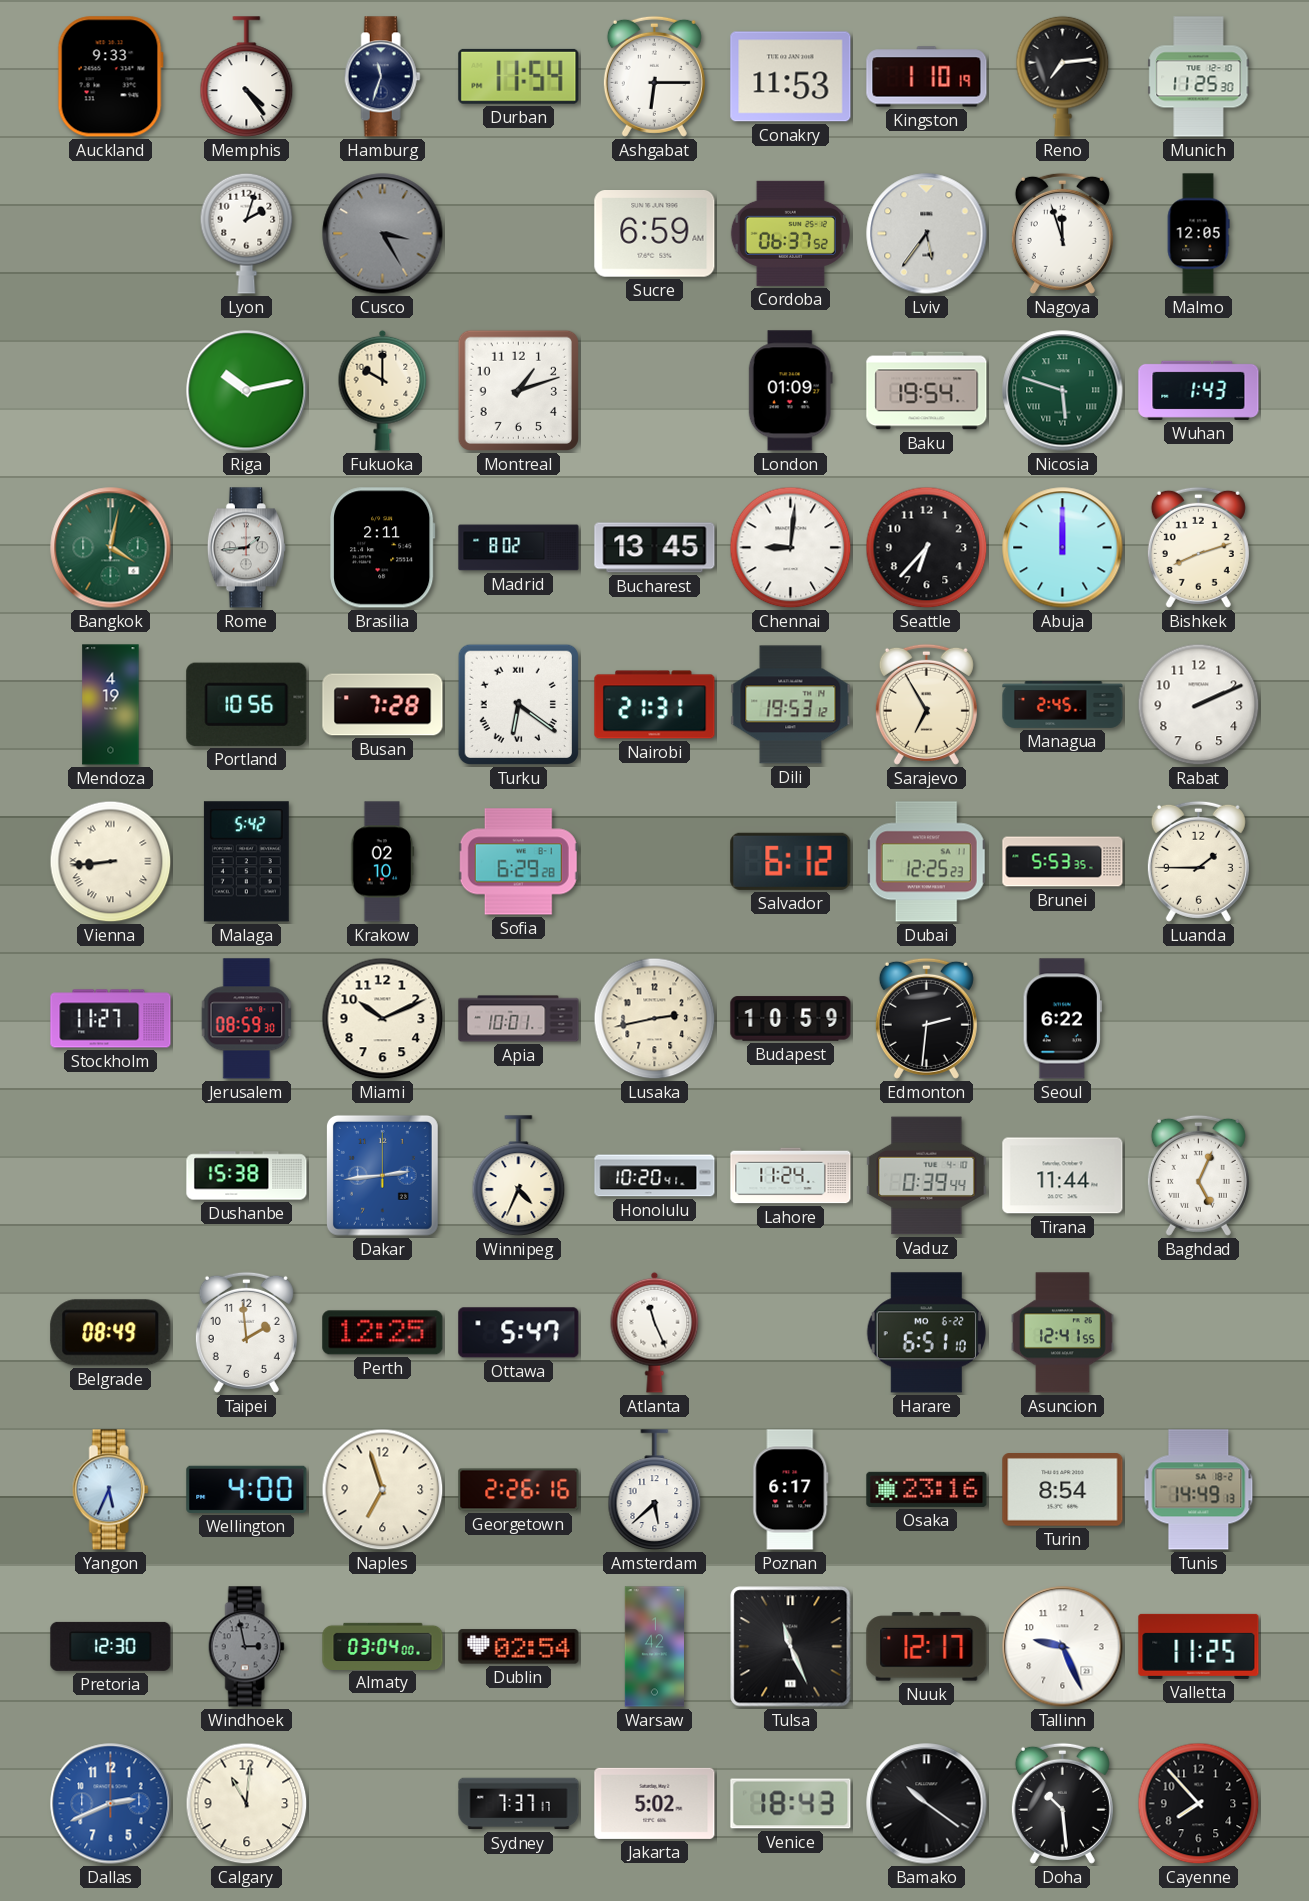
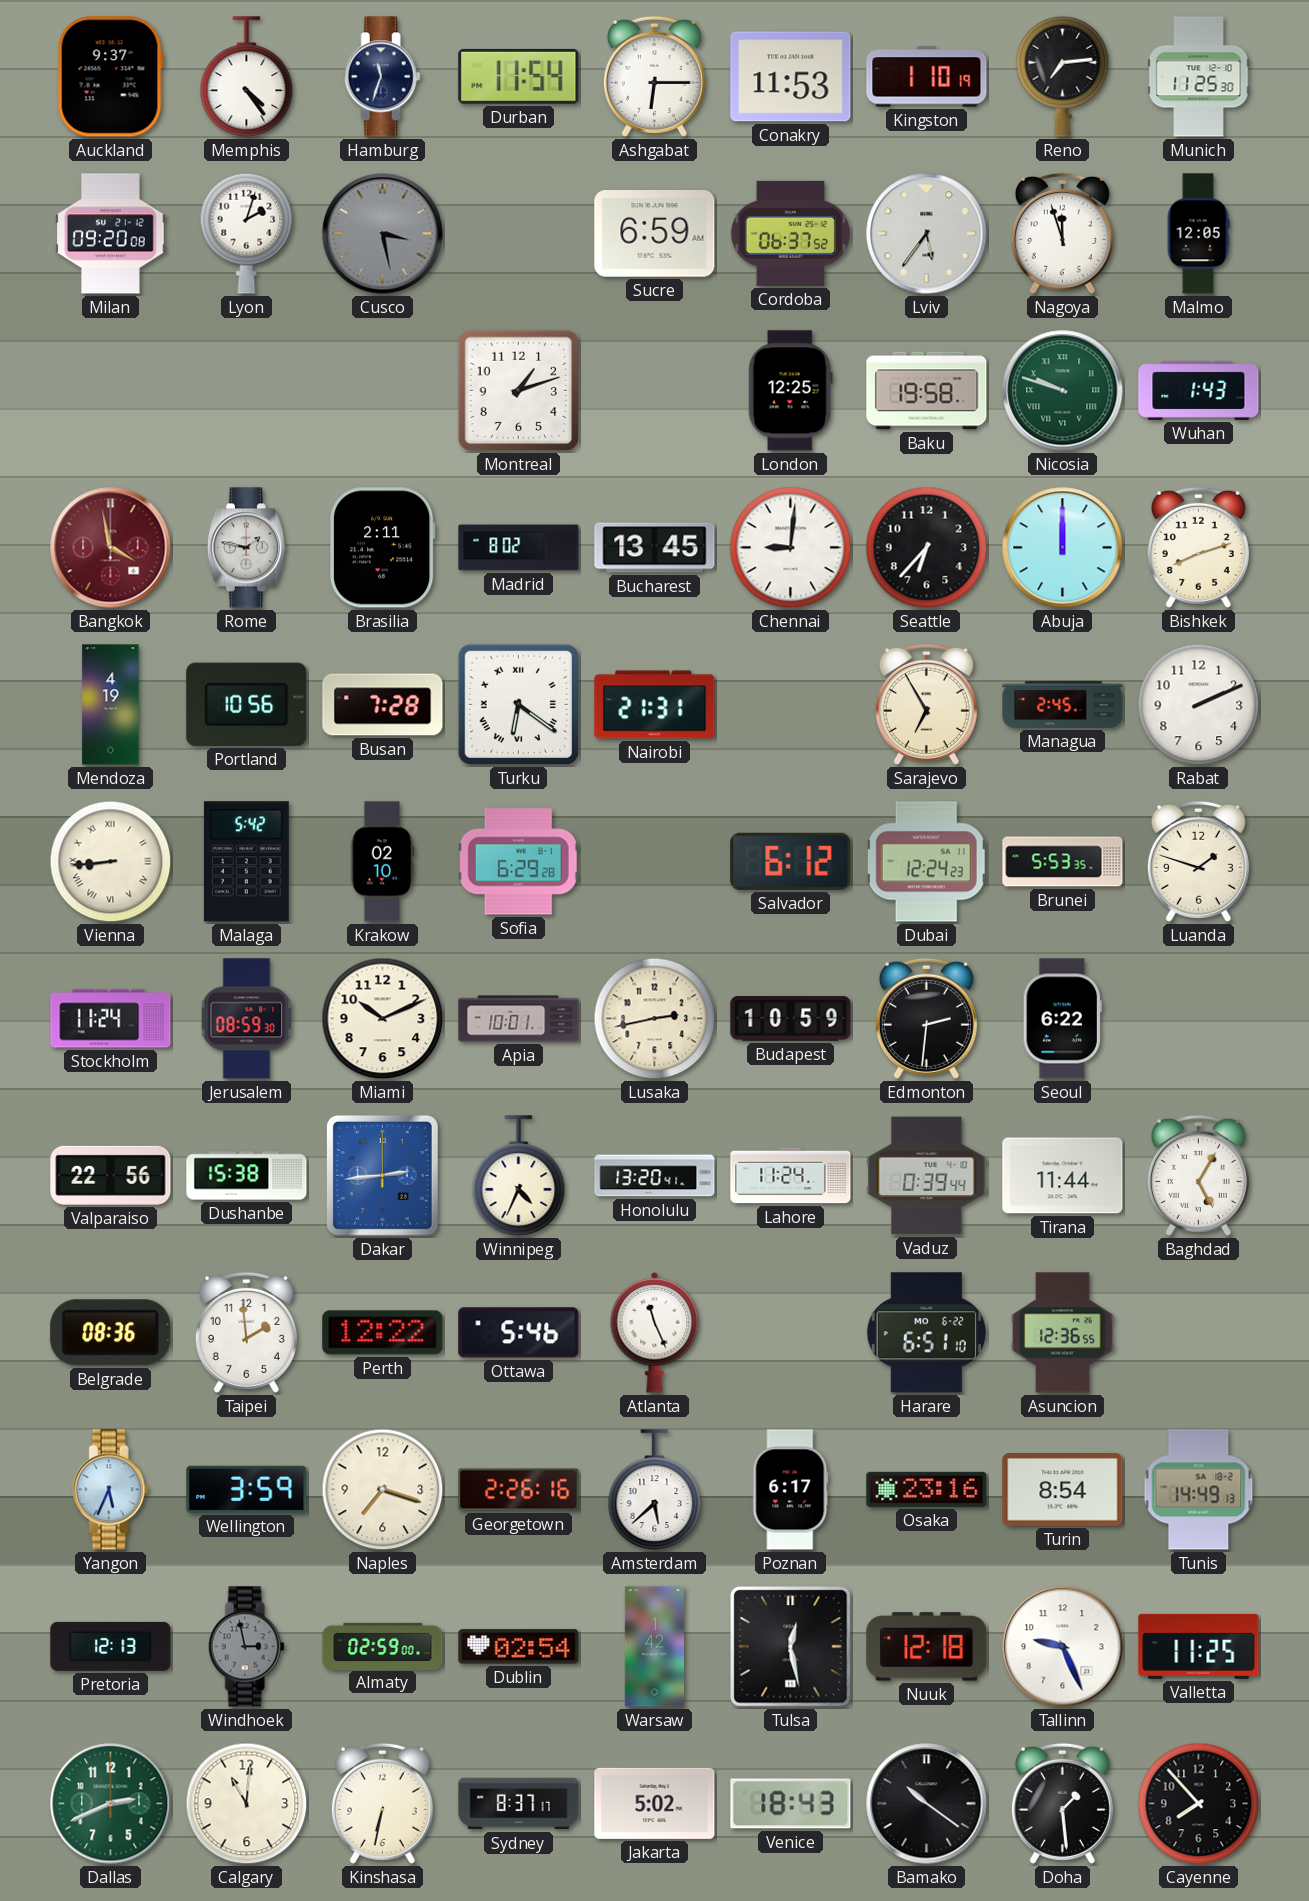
Auckland: 9:33 -> 9:37 (110, 77)
Milan: none -> 09:20 (111, 234)
Cusco: 3:25 -> 3:28 (383, 234)
Riga: 10:13 -> none (247, 391)
Fukuoka: 10:00 -> none (383, 390)
London: 01:09 -> 12:25 (790, 391)
Baku: 19:54 -> 19:58 (927, 391)
Nicosia: 5:48 -> 9:48 (1063, 391)
Bangkok: 4:02 -> 3:58 (111, 548)
Bangkok dial: green -> burgundy (111, 548)
Rome: 1:44 -> 1:47 (246, 548)
Dili: 19:53 -> none (791, 705)
Dubai: 12:25 -> 12:24 (926, 862)
Luanda: 1:45 -> 1:48 (1198, 861)
Stockholm: 11:27 -> 11:24 (111, 1019)
Valparaiso: none -> 22:56 (111, 1175)
Honolulu: 10:20 -> 13:20 (655, 1176)
Baghdad: 5:04 -> 5:05 (1198, 1175)
Belgrade: 08:49 -> 08:36 (111, 1333)
Perth: 12:25 -> 12:22 (383, 1333)
Ottawa: 5:47 -> 5:46 (519, 1333)
Asuncion: 12:41 -> 12:36 (1062, 1333)
Wellington: 4:00 -> 3:59 (247, 1489)
Naples: 6:57 -> 7:18 (383, 1490)
Pretoria: 12:30 -> 12:13 (111, 1646)
Almaty: 03:04 -> 02:59 (383, 1646)
Tulsa: 11:26 -> 12:28 (791, 1647)
Nuuk: 12:17 -> 12:18 (927, 1647)
Dallas dial: blue -> green (111, 1804)
Kinshasa: none -> 6:32 (382, 1803)
Sydney: 7:37 -> 8:37 (519, 1804)
Doha: 10:29 -> 1:29 (1062, 1803)
